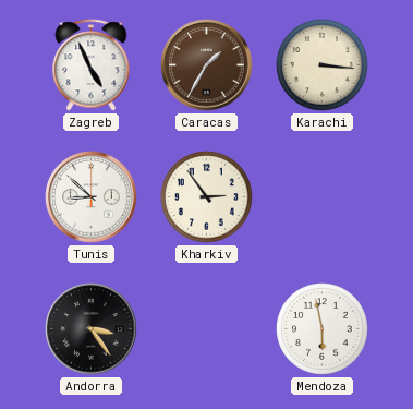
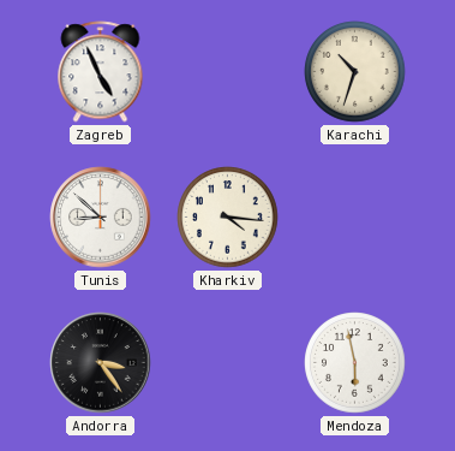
Caracas: 1:35 -> none (207, 65)
Karachi: 3:16 -> 10:33 (355, 72)
Kharkiv: 2:54 -> 4:16 (228, 218)
